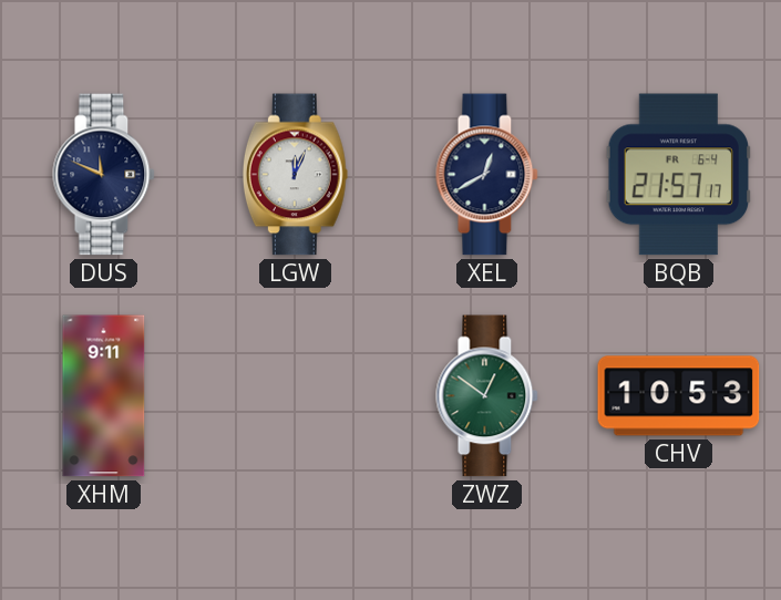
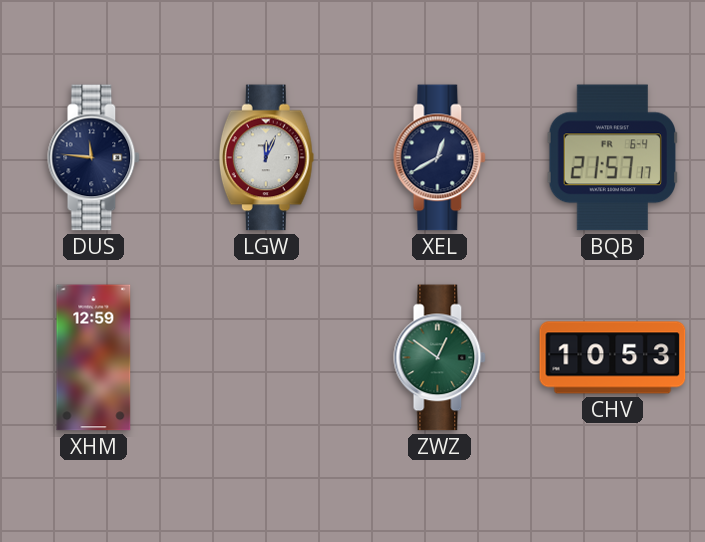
DUS: 11:49 -> 11:46 (94, 158)
XHM: 9:11 -> 12:59 (94, 358)
